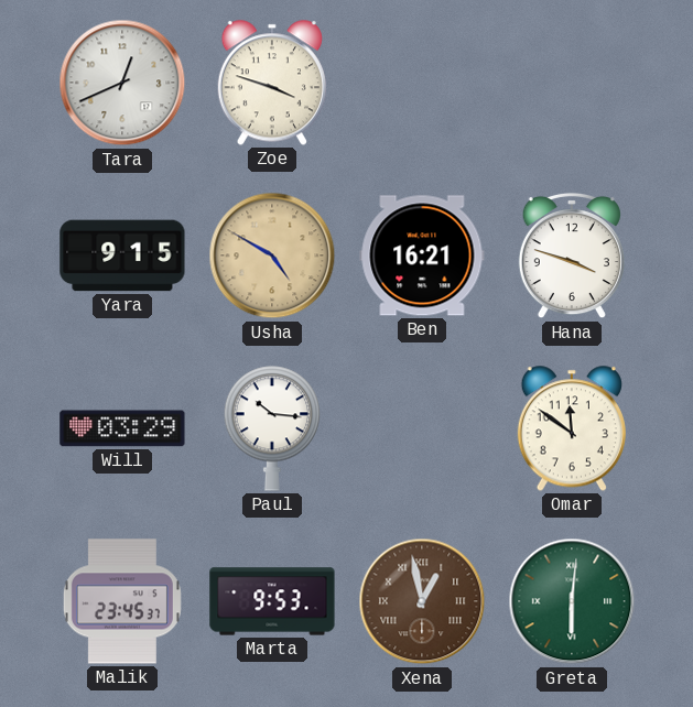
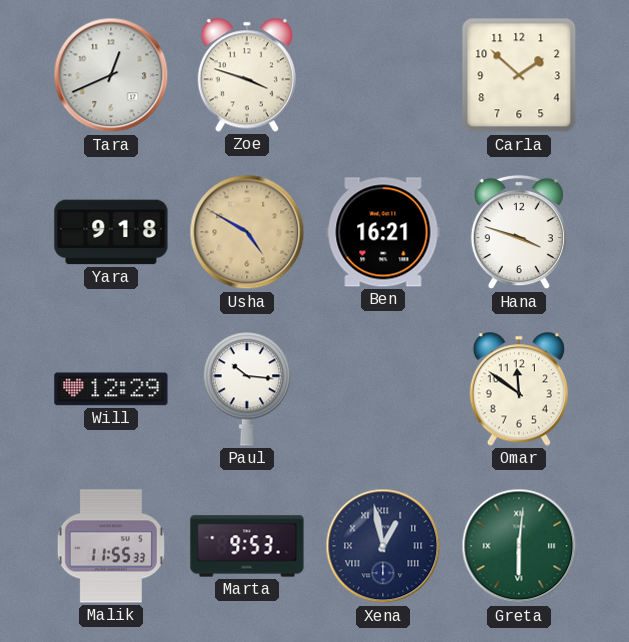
Carla: none -> 1:52 (519, 75)
Yara: 9:15 -> 9:18 (111, 232)
Will: 03:29 -> 12:29 (111, 389)
Malik: 23:45 -> 11:55 (111, 546)
Xena dial: brown -> navy (383, 546)
